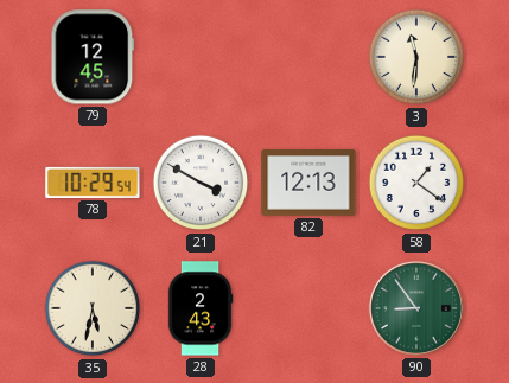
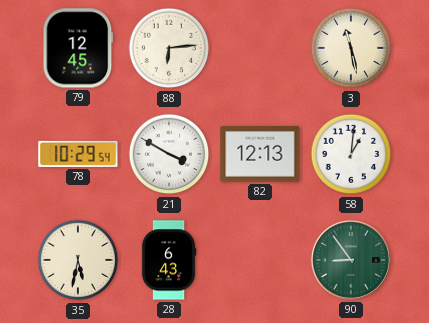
88: none -> 6:14 (169, 48)
3: 11:31 -> 11:28 (351, 48)
58: 1:21 -> 1:01 (351, 154)
28: 2:43 -> 6:43 (169, 260)
